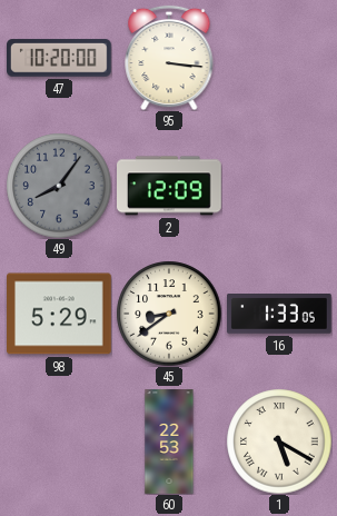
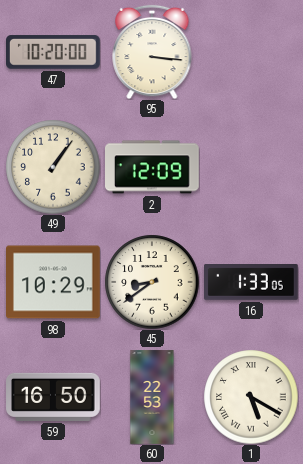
49: 8:06 -> 1:06 (53, 167)
49 dial: grey -> cream (53, 167)
98: 5:29 -> 10:29 (54, 282)
59: none -> 16:50 (53, 397)
